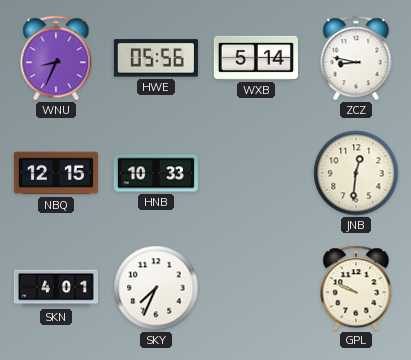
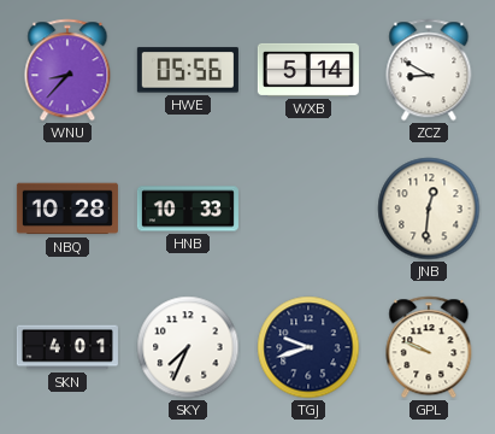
WNU: 8:34 -> 8:37 (67, 70)
ZCZ: 8:47 -> 8:50 (429, 70)
NBQ: 12:15 -> 10:28 (67, 209)
TGJ: none -> 9:42 (308, 347)
